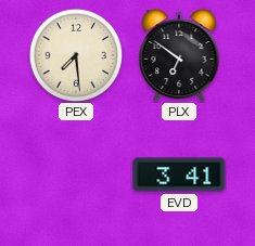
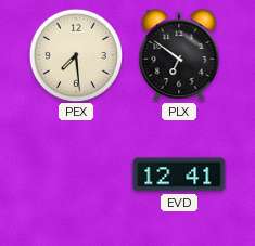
EVD: 3:41 -> 12:41 (179, 174)
